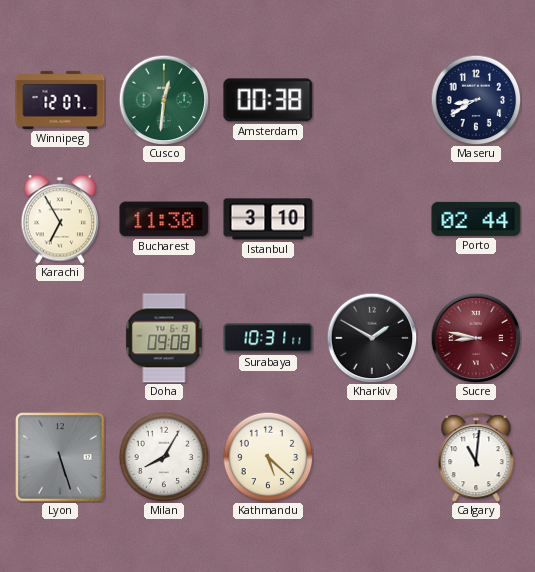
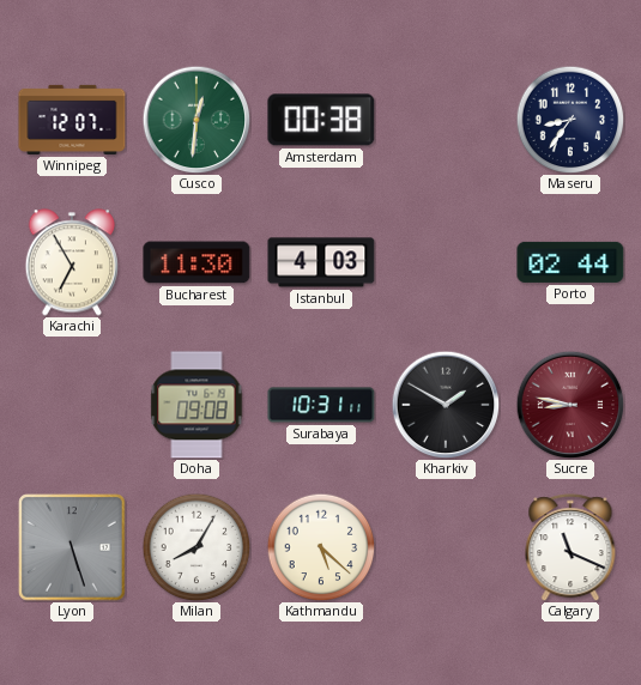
Maseru: 8:40 -> 8:36 (570, 120)
Istanbul: 3:10 -> 4:03 (321, 262)
Calgary: 11:01 -> 11:19 (570, 547)
